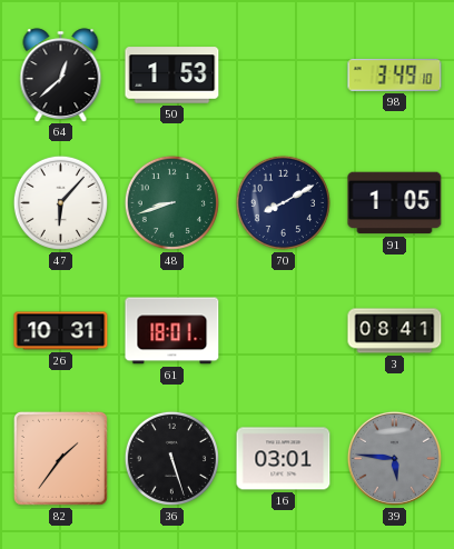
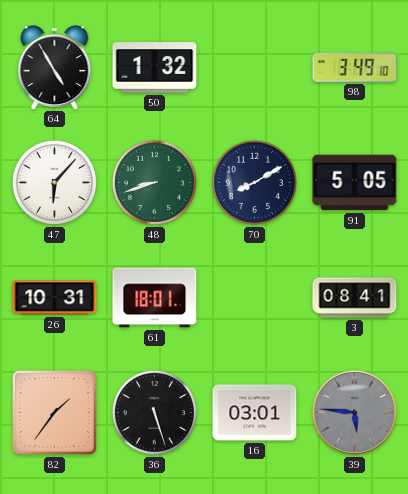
64: 12:38 -> 4:55 (55, 67)
50: 1:53 -> 1:32 (155, 68)
91: 1:05 -> 5:05 (355, 183)
